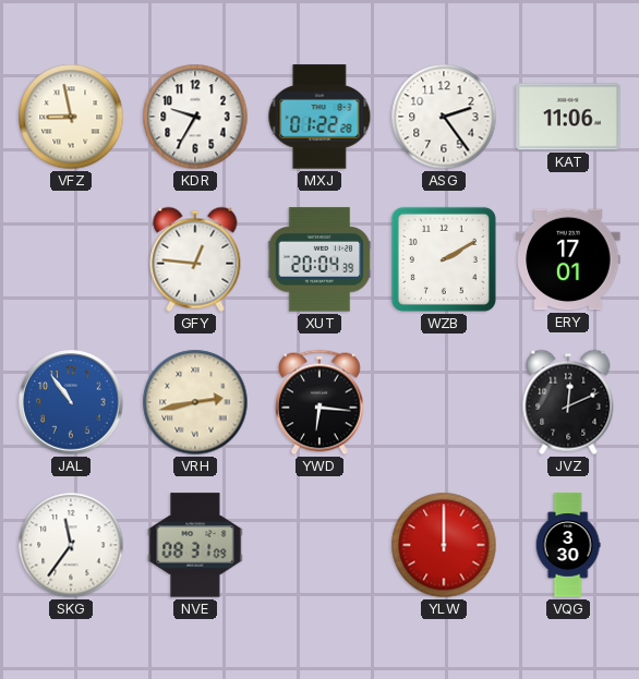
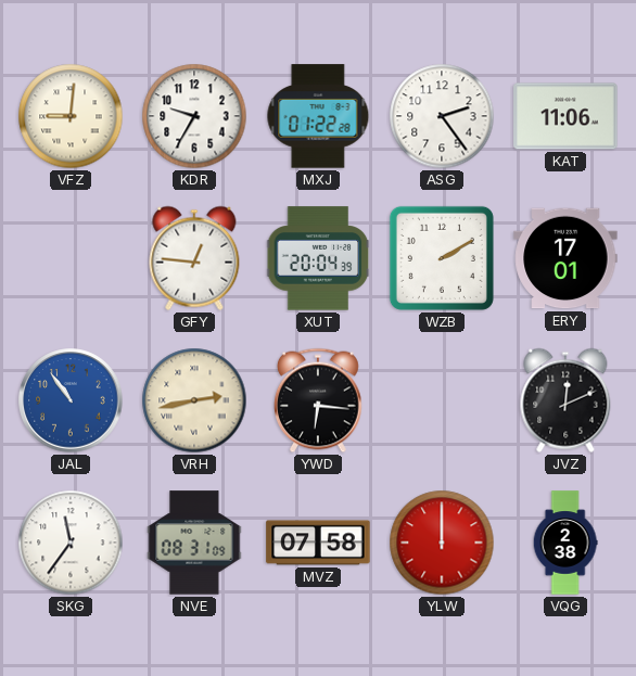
VFZ: 8:58 -> 9:01 (71, 116)
MVZ: none -> 07:58 (318, 543)
VQG: 3:30 -> 2:38 (565, 543)
